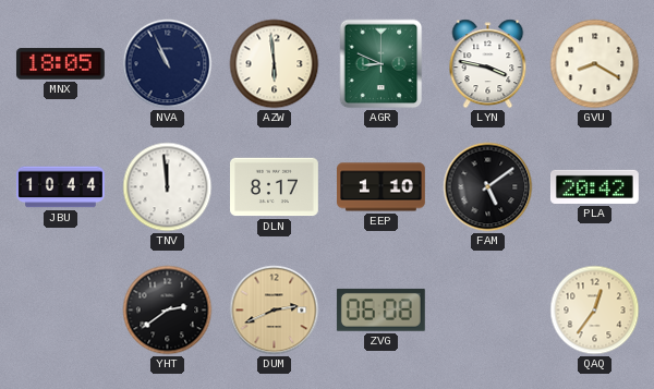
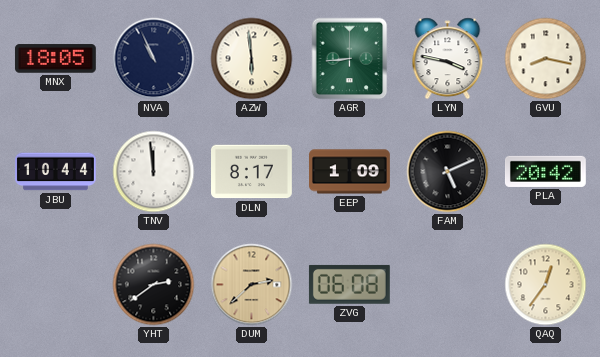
AGR: 8:49 -> 8:44 (350, 59)
GVU: 8:20 -> 8:17 (546, 59)
EEP: 1:10 -> 1:09 (350, 172)
FAM: 5:09 -> 5:11 (448, 172)
DUM: 2:41 -> 2:38 (252, 285)
